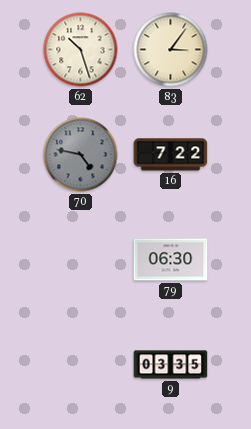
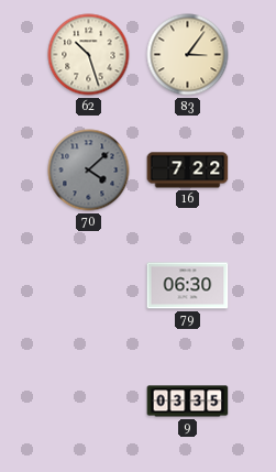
70: 4:47 -> 4:08 (89, 171)
